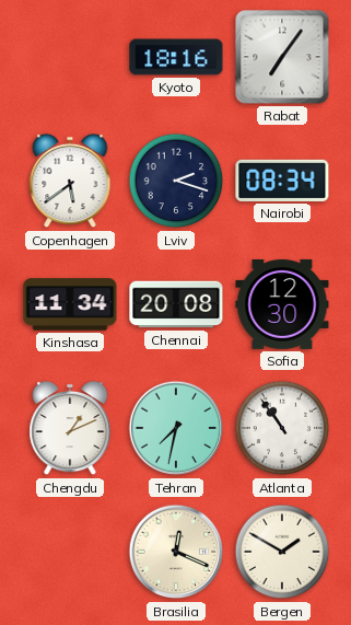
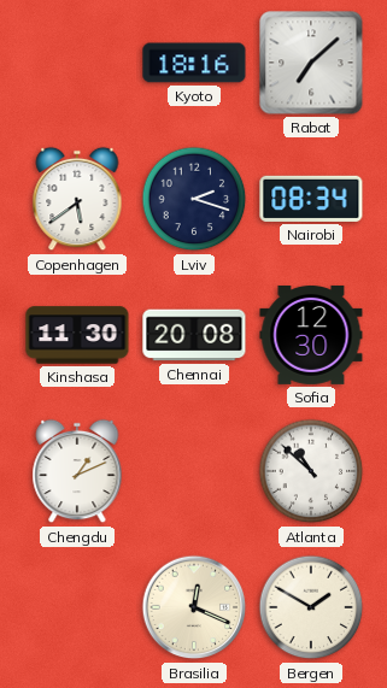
Rabat: 7:06 -> 7:08 (311, 63)
Kinshasa: 11:34 -> 11:30 (77, 335)
Tehran: 7:32 -> none (176, 428)
Atlanta: 10:54 -> 10:52 (311, 471)
